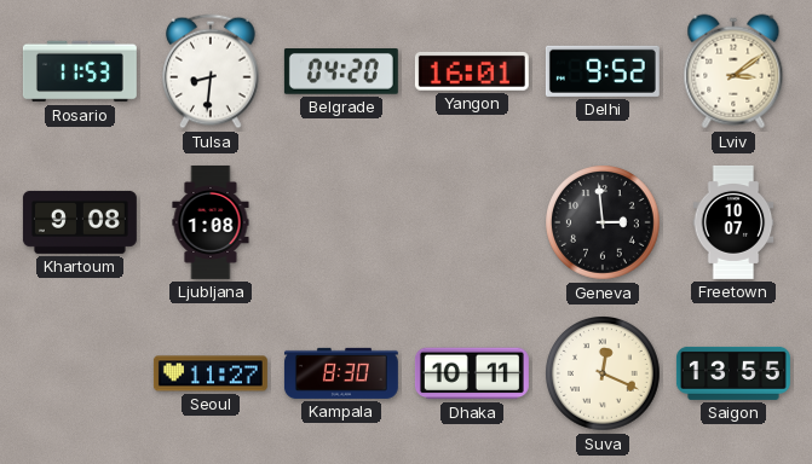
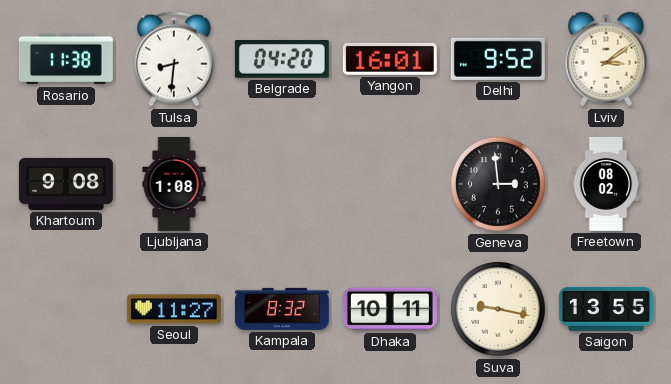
Rosario: 11:53 -> 11:38 (66, 59)
Freetown: 10:07 -> 08:02 (606, 184)
Kampala: 8:30 -> 8:32 (282, 309)
Suva: 12:19 -> 9:17 (498, 309)
